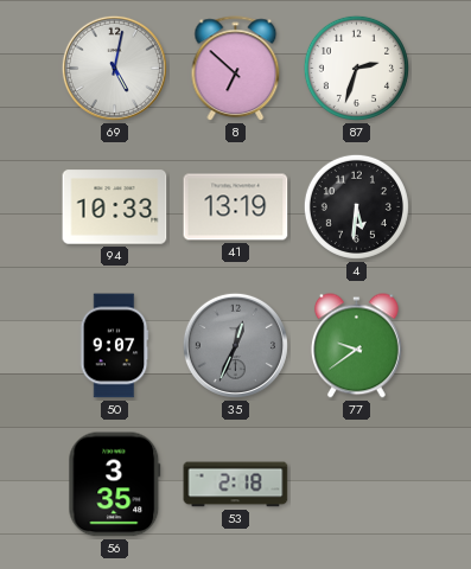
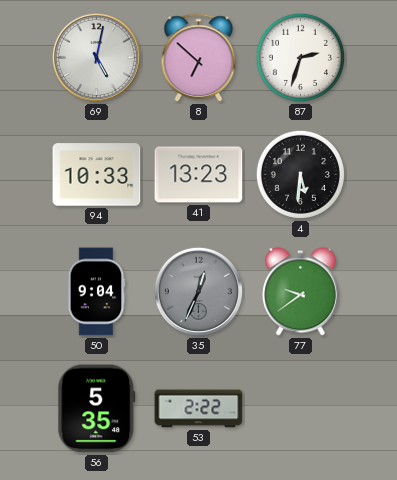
41: 13:19 -> 13:23 (199, 175)
50: 9:07 -> 9:04 (96, 292)
56: 3:35 -> 5:35 (97, 409)
53: 2:18 -> 2:22 (199, 409)
